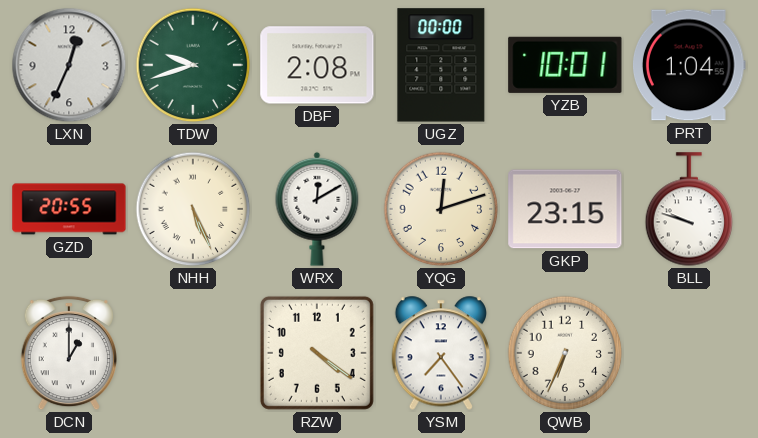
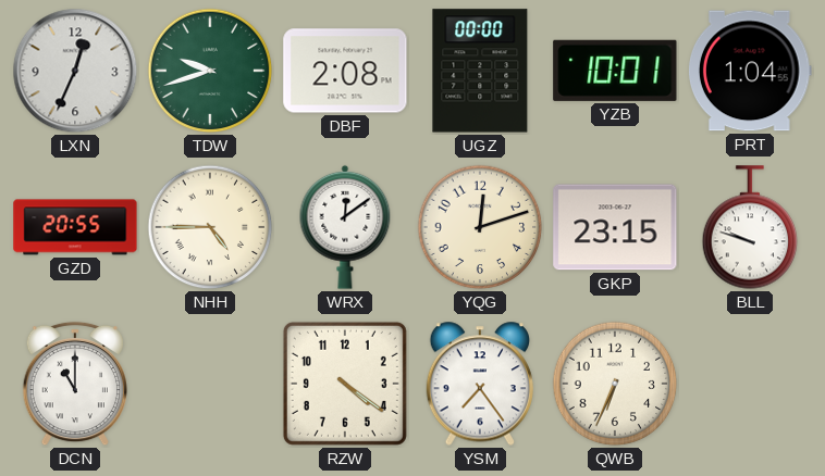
NHH: 5:26 -> 4:45 (210, 227)
WRX: 12:10 -> 12:09 (345, 227)
DCN: 1:00 -> 11:00 (75, 384)
